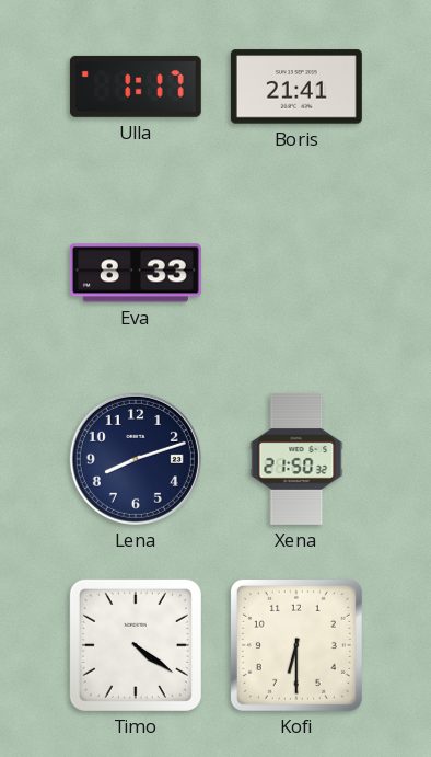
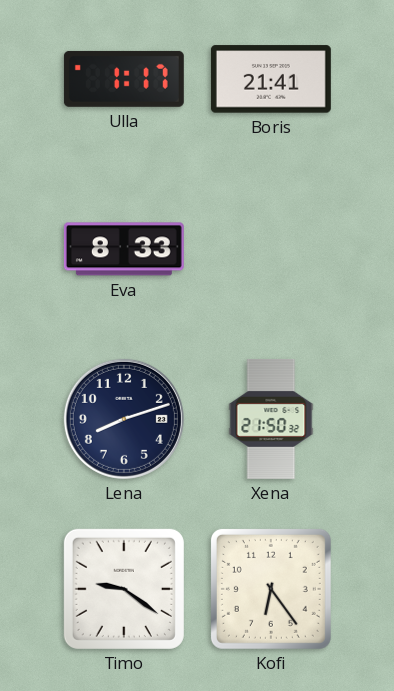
Timo: 4:21 -> 9:21 (124, 589)
Kofi: 6:30 -> 6:24 (271, 589)
